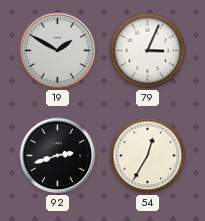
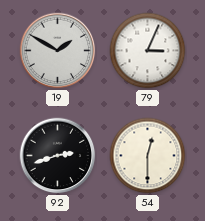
54: 12:35 -> 12:30 (148, 156)
